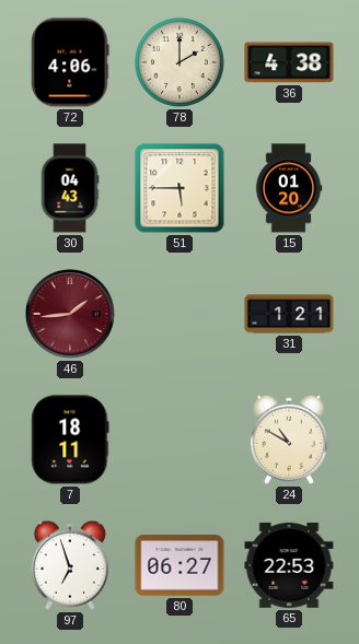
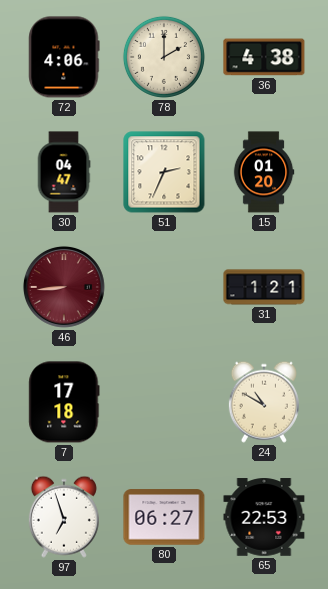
30: 04:43 -> 04:47 (64, 172)
51: 5:45 -> 2:34 (164, 172)
46: 1:44 -> 8:44 (64, 287)
7: 18:11 -> 17:18 (64, 402)
